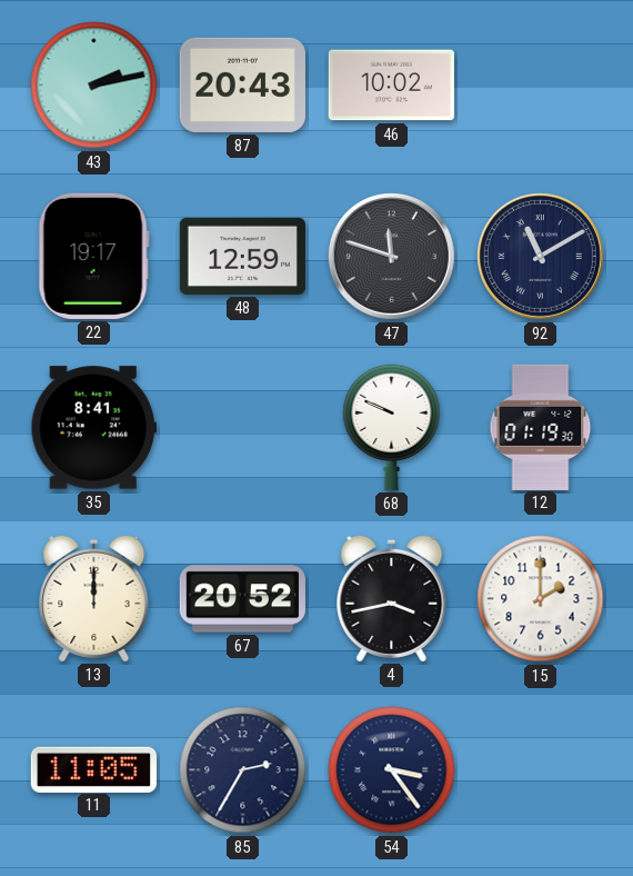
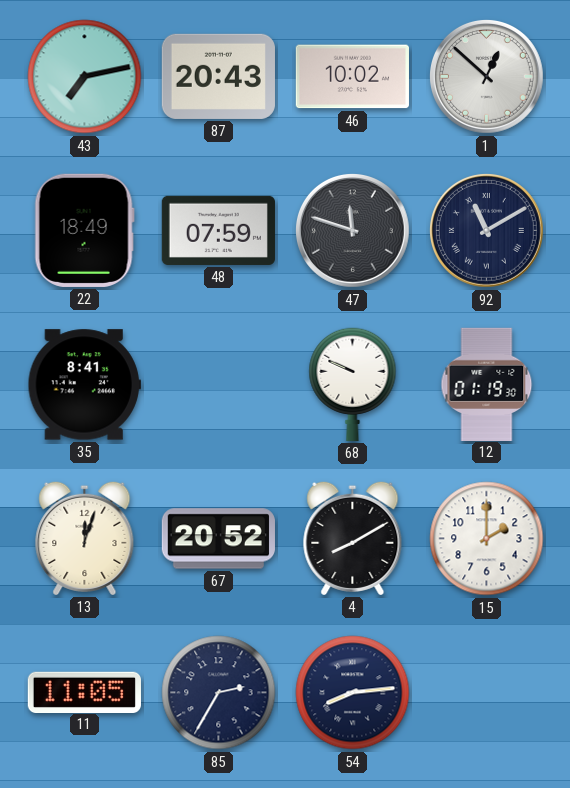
43: 2:13 -> 7:13 (85, 77)
1: none -> 12:52 (486, 76)
22: 19:17 -> 18:49 (84, 230)
48: 12:59 -> 07:59 (218, 230)
13: 12:00 -> 12:03 (85, 538)
4: 3:43 -> 8:10 (353, 538)
54: 3:24 -> 8:14 (353, 693)
